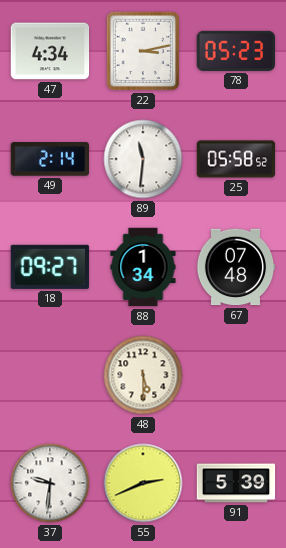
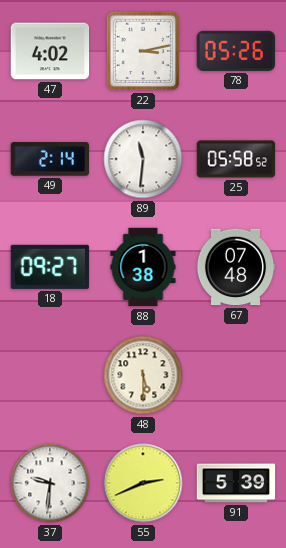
47: 4:34 -> 4:02 (50, 51)
78: 05:23 -> 05:26 (236, 51)
88: 1:34 -> 1:38 (143, 267)
